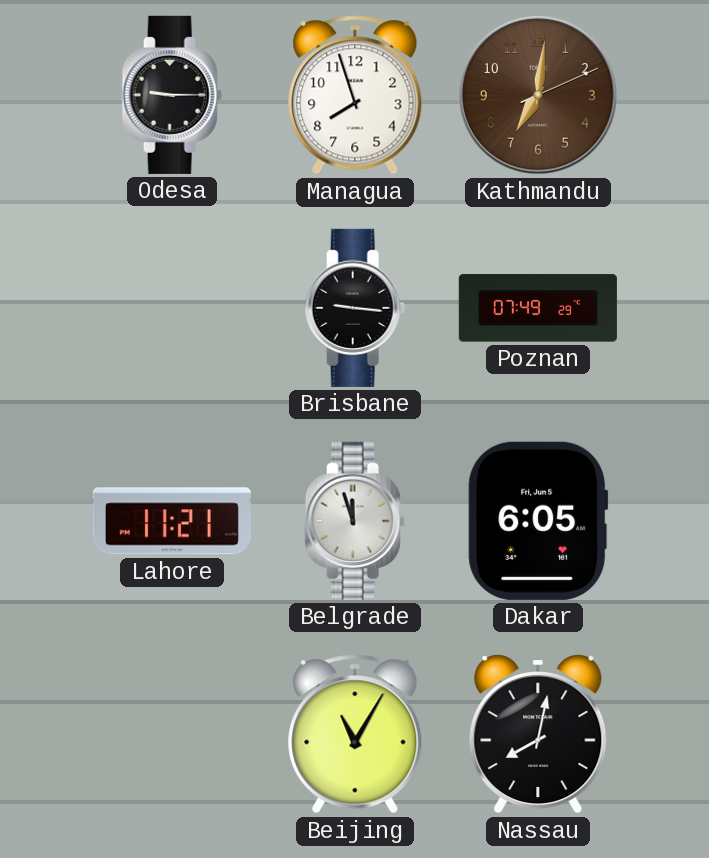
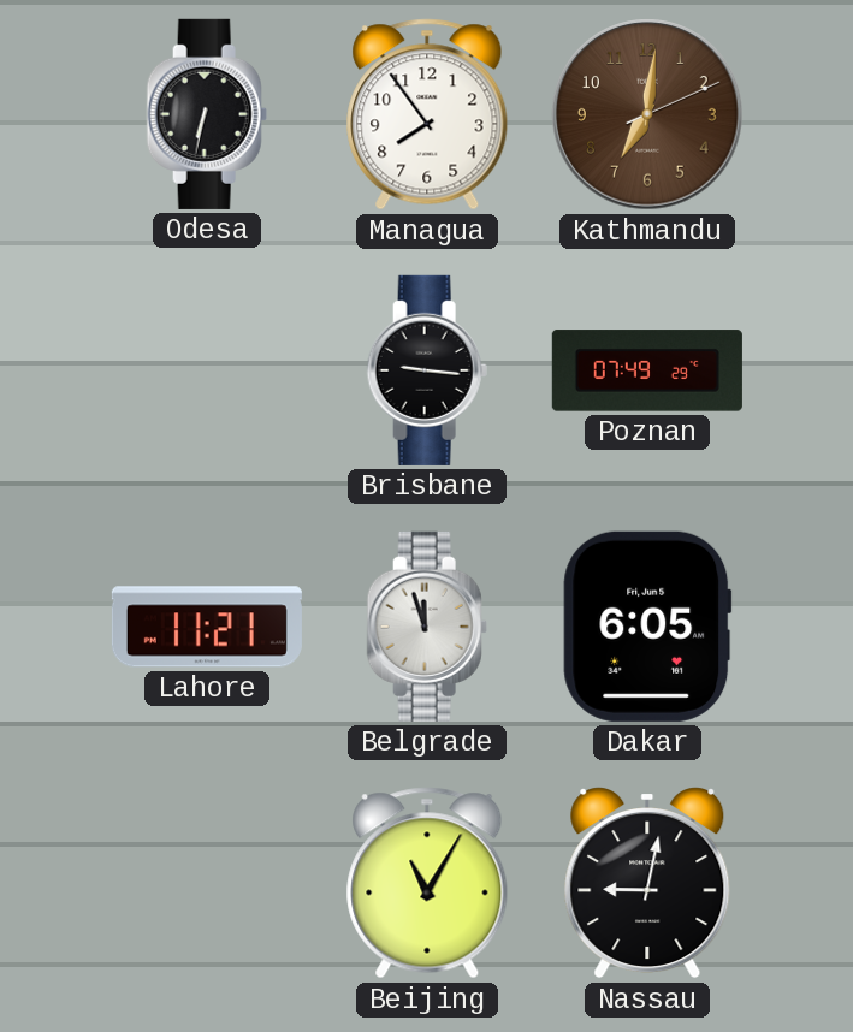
Odesa: 9:15 -> 6:32 (207, 114)
Managua: 7:57 -> 7:54 (427, 114)
Nassau: 8:02 -> 9:02 (647, 883)
